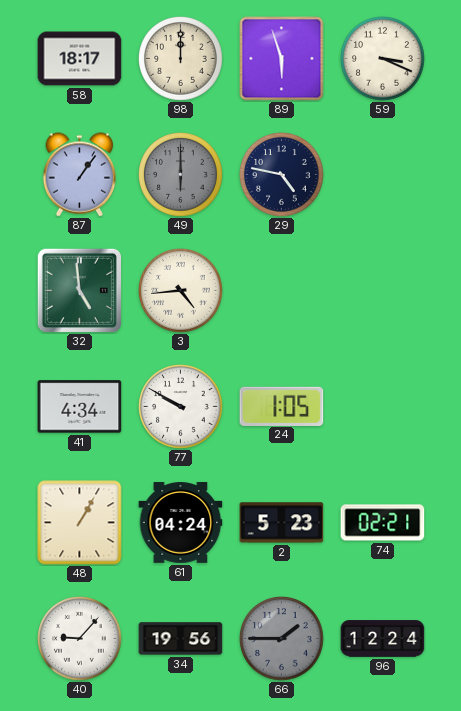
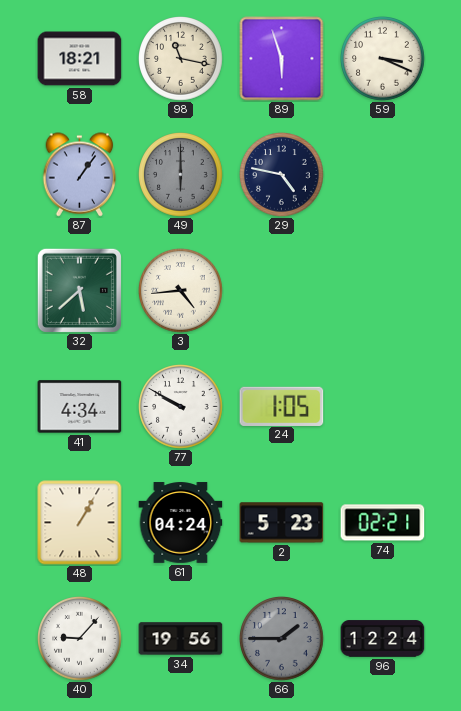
58: 18:17 -> 18:21 (80, 59)
98: 12:00 -> 11:17 (181, 59)
32: 4:59 -> 5:38 (79, 290)
